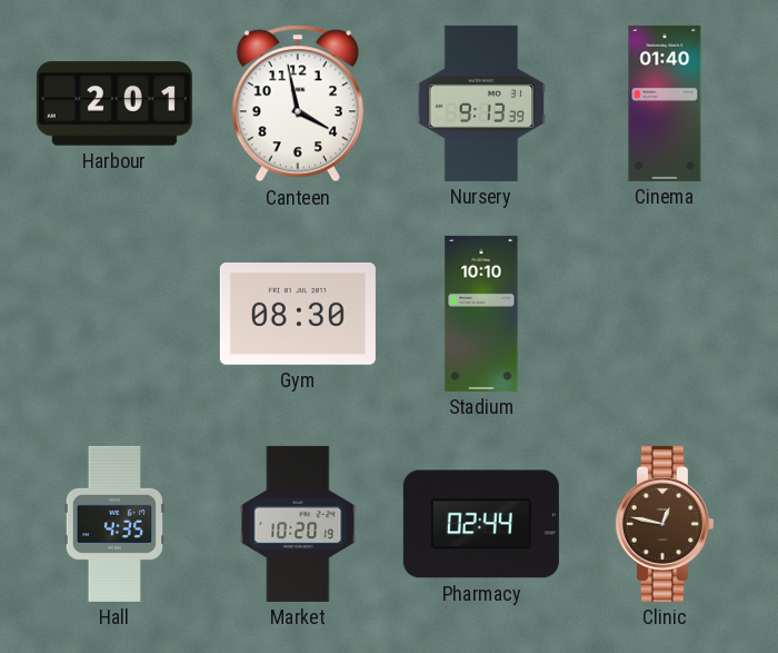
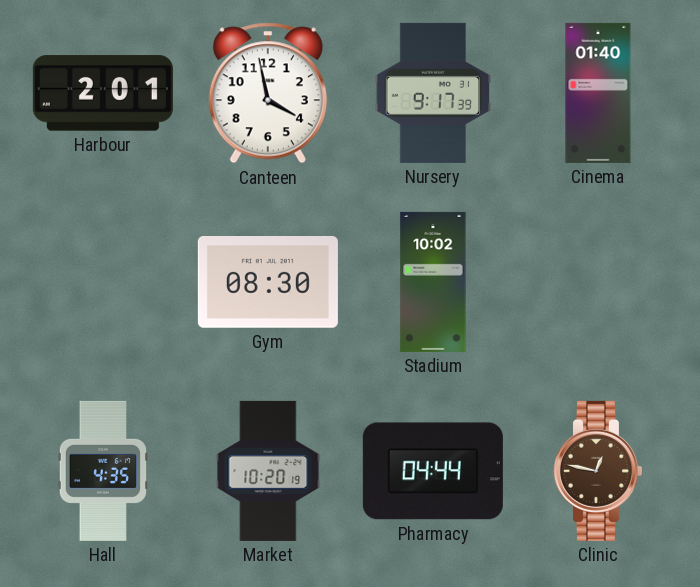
Nursery: 9:13 -> 9:17 (433, 93)
Stadium: 10:10 -> 10:02 (433, 282)
Pharmacy: 02:44 -> 04:44 (433, 471)
